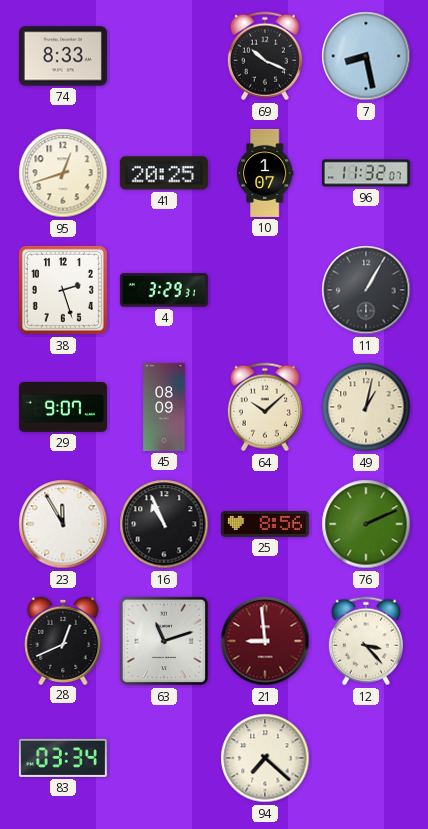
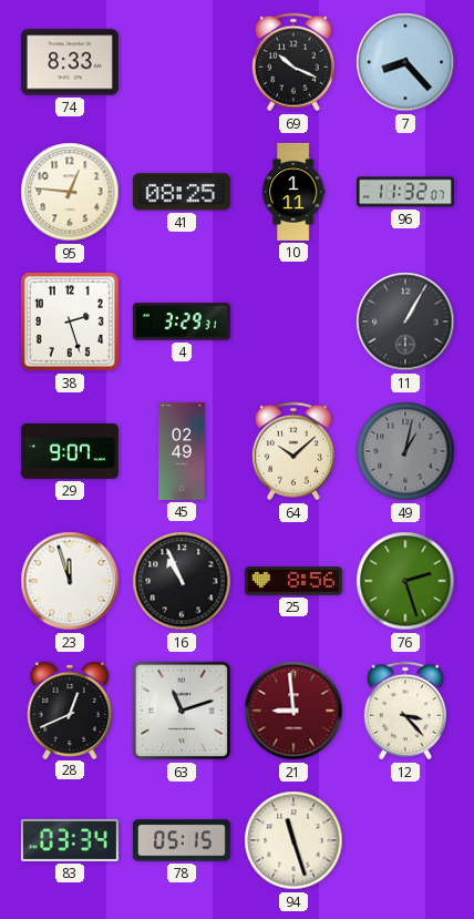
7: 8:28 -> 8:23 (405, 62)
95: 12:42 -> 12:46 (70, 192)
41: 20:25 -> 08:25 (182, 192)
10: 1:07 -> 1:11 (293, 192)
45: 08:09 -> 02:49 (182, 451)
49 dial: cream -> grey (405, 451)
23: 11:55 -> 11:57 (70, 581)
76: 2:11 -> 2:27 (405, 581)
78: none -> 05:15 (182, 840)
94: 7:22 -> 11:27 (293, 840)
